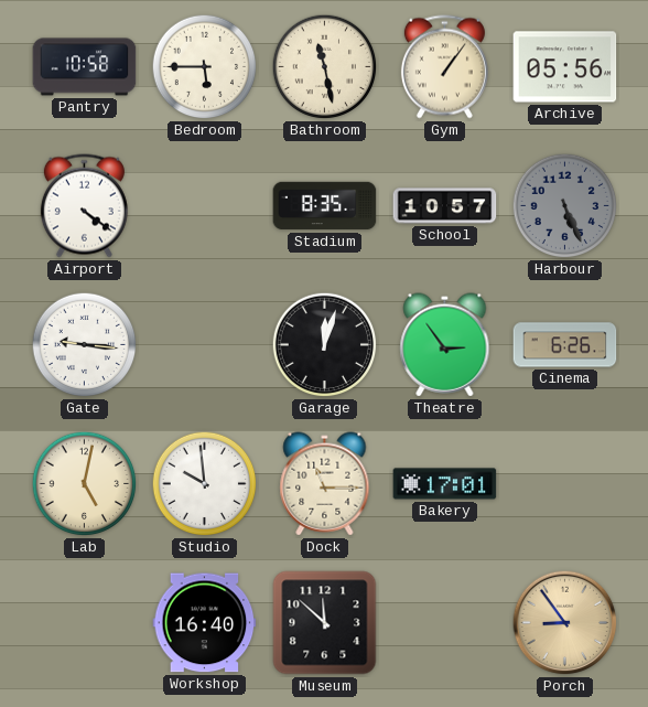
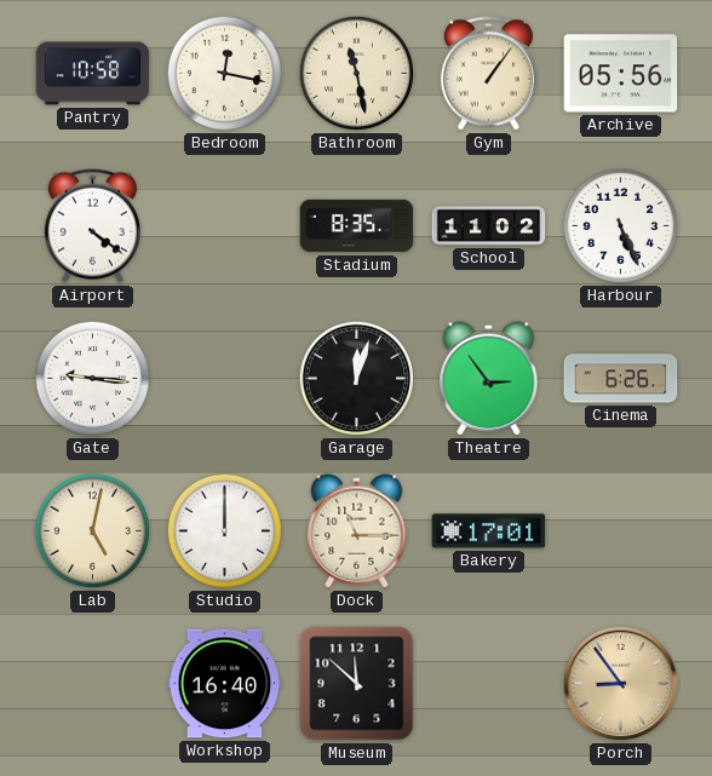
Bedroom: 5:45 -> 12:17 (225, 74)
School: 10:57 -> 11:02 (489, 226)
Harbour dial: grey -> white (621, 226)
Studio: 9:59 -> 12:00 (225, 531)
